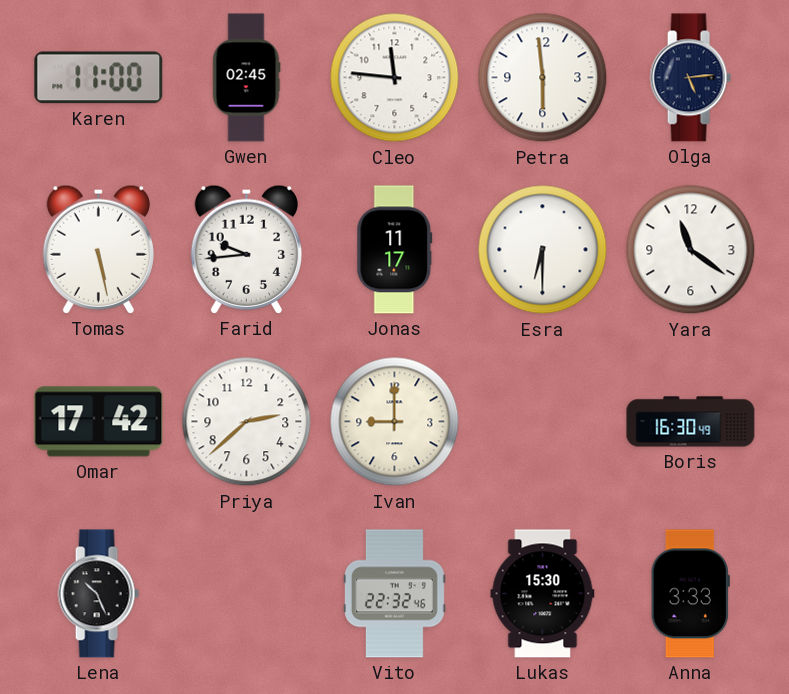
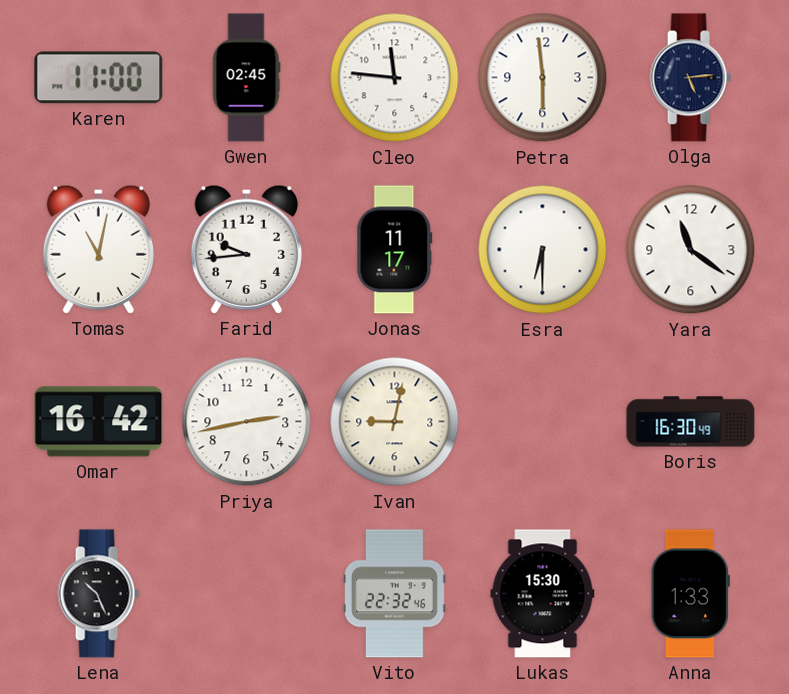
Tomas: 5:28 -> 11:02 (98, 249)
Omar: 17:42 -> 16:42 (99, 422)
Priya: 2:38 -> 2:43 (247, 422)
Ivan: 9:00 -> 9:02 (395, 422)
Anna: 3:33 -> 1:33 (690, 594)
